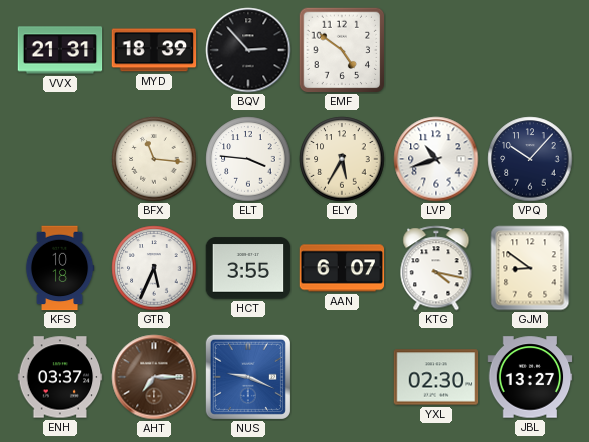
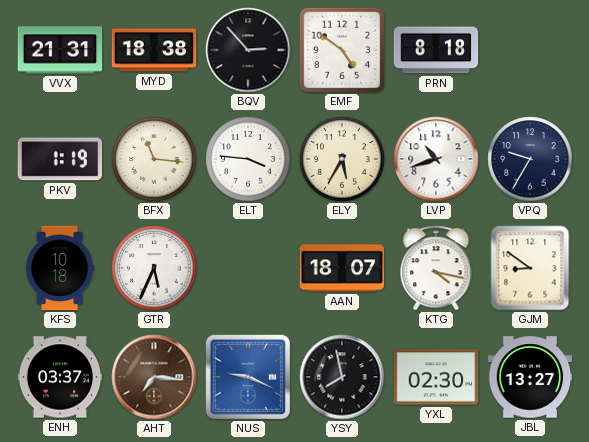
MYD: 18:39 -> 18:38 (154, 50)
PRN: none -> 8:18 (436, 50)
PKV: none -> 1:19 (59, 159)
VPQ: 10:07 -> 9:35 (530, 159)
HCT: 3:55 -> none (248, 268)
AAN: 6:07 -> 18:07 (342, 268)
AHT: 7:15 -> 7:16 (154, 377)
YSY: none -> 7:58 (342, 377)
